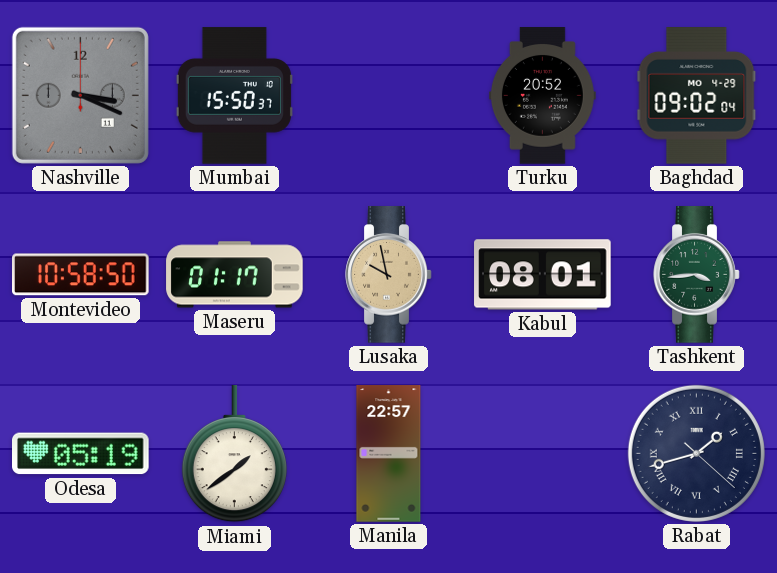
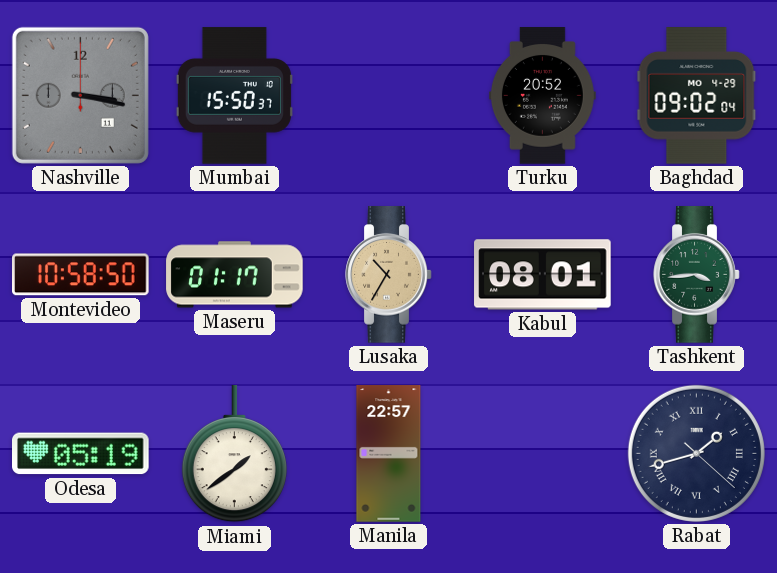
Nashville: 3:19 -> 3:17 (80, 95)
Lusaka: 9:58 -> 10:35 (389, 275)
